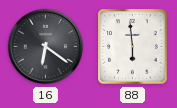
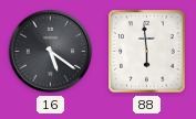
16: 6:21 -> 5:21 (51, 52)
